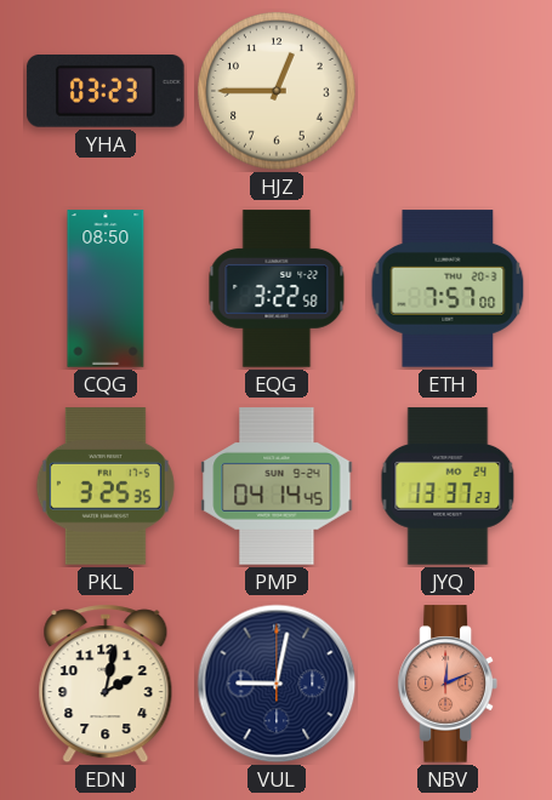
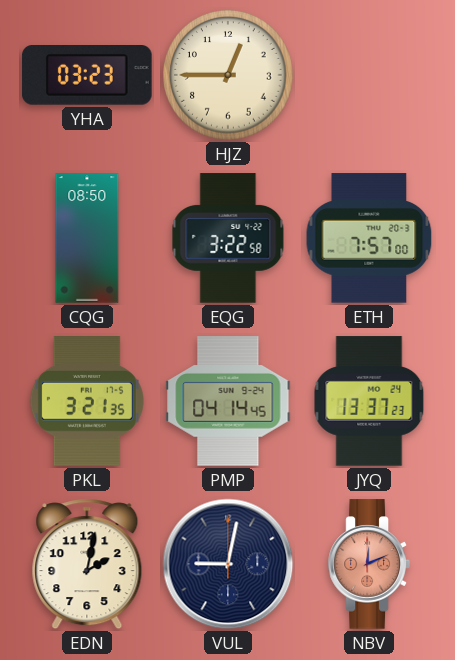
PKL: 3:25 -> 3:21 (87, 401)
